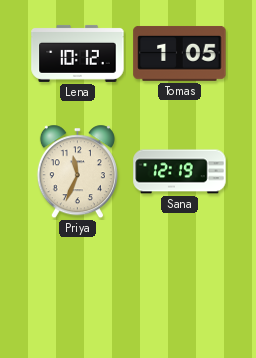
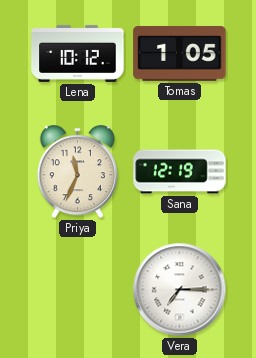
Vera: none -> 7:15 (180, 290)
